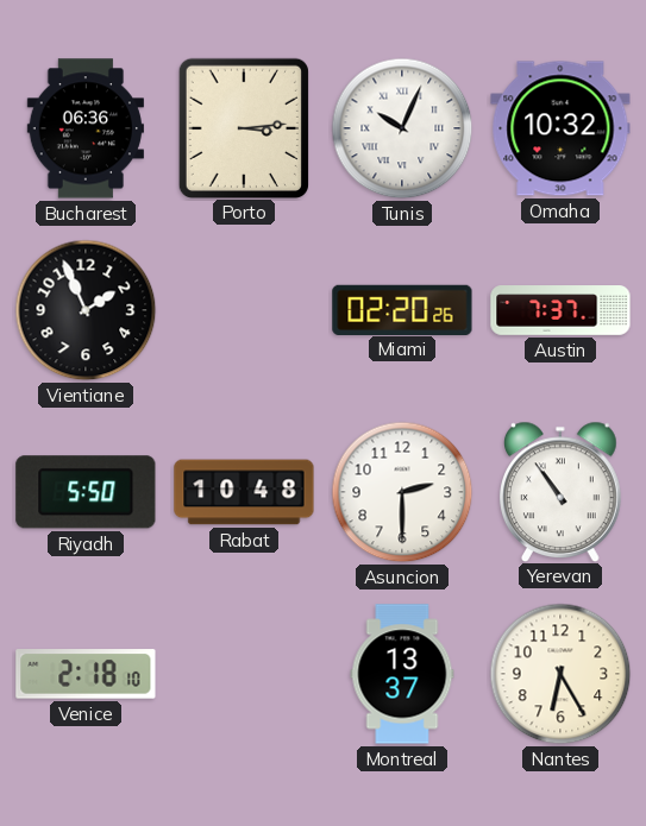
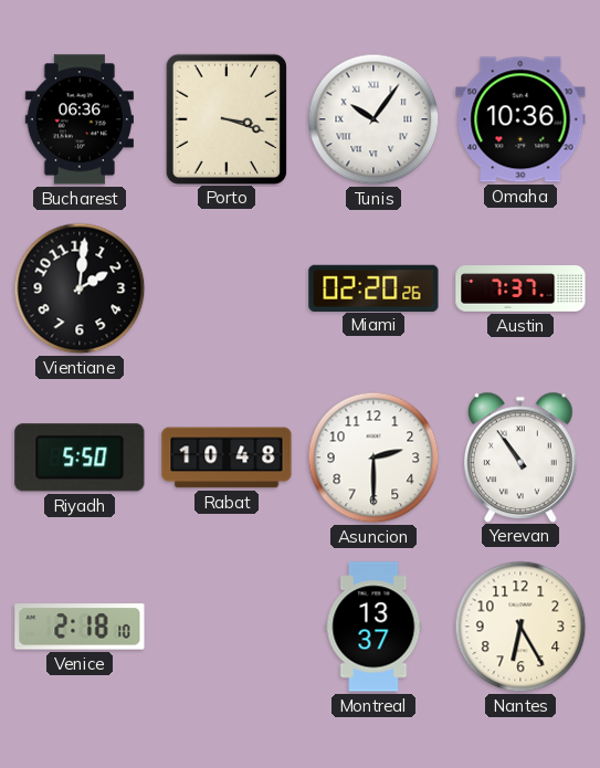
Porto: 3:14 -> 3:18 (225, 118)
Tunis: 10:04 -> 10:06 (373, 119)
Omaha: 10:32 -> 10:36 (520, 119)
Vientiane: 1:56 -> 2:01 (80, 288)
